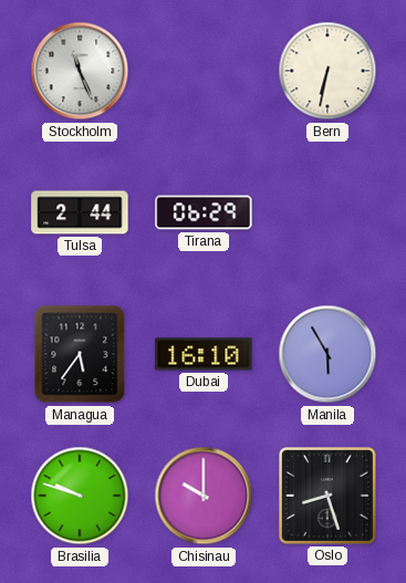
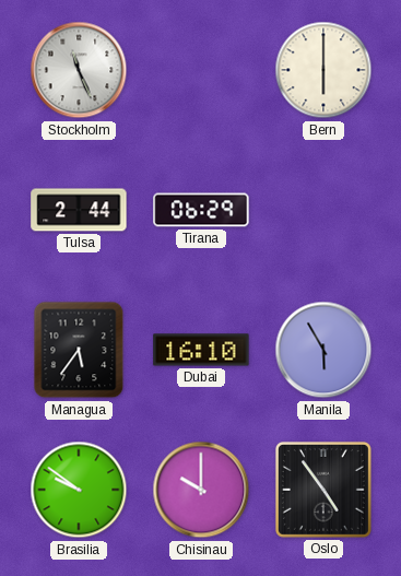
Bern: 6:32 -> 6:00 (323, 70)
Brasilia: 9:48 -> 9:51 (79, 490)
Oslo: 8:27 -> 4:54 (323, 490)
